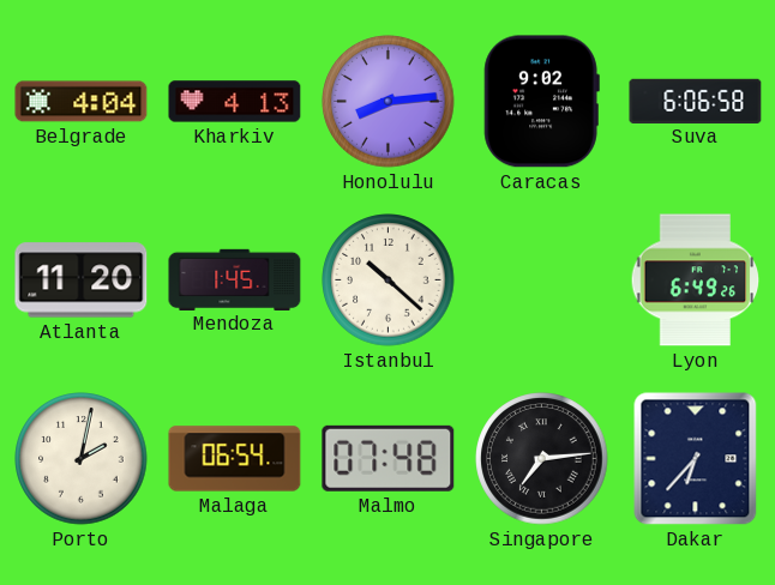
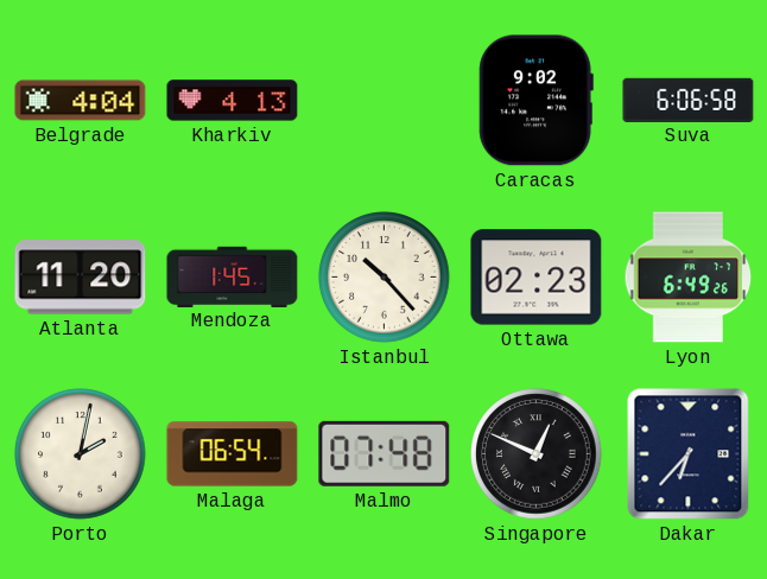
Honolulu: 8:14 -> none (389, 102)
Istanbul: 10:22 -> 10:23 (385, 278)
Ottawa: none -> 02:23 (537, 278)
Singapore: 7:14 -> 12:49 (537, 454)
